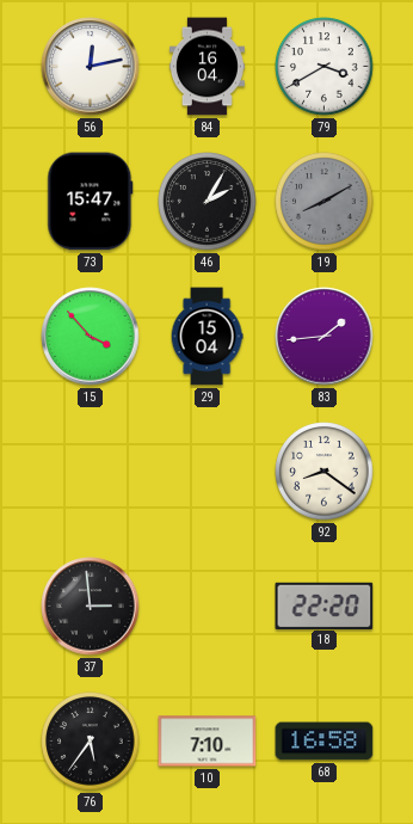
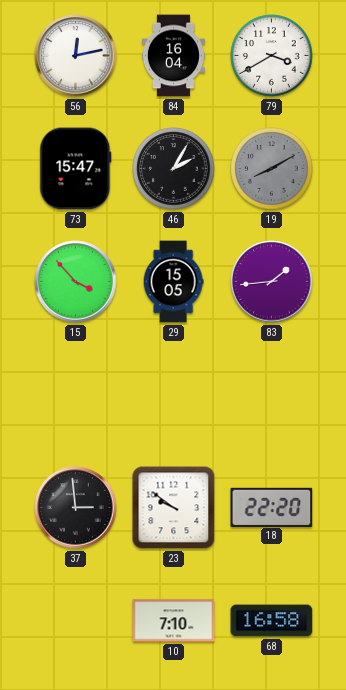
29: 15:04 -> 15:05 (173, 282)
92: 8:21 -> none (325, 472)
23: none -> 9:51 (174, 508)
76: 5:36 -> none (91, 742)
